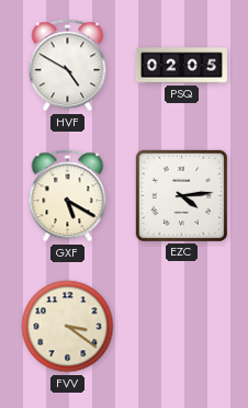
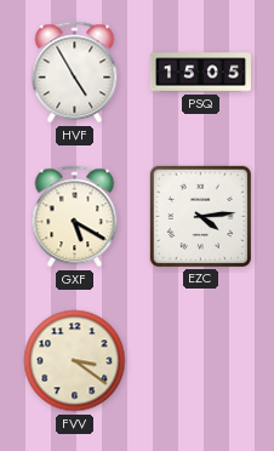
HVF: 4:50 -> 4:55 (75, 73)
PSQ: 02:05 -> 15:05 (200, 73)
